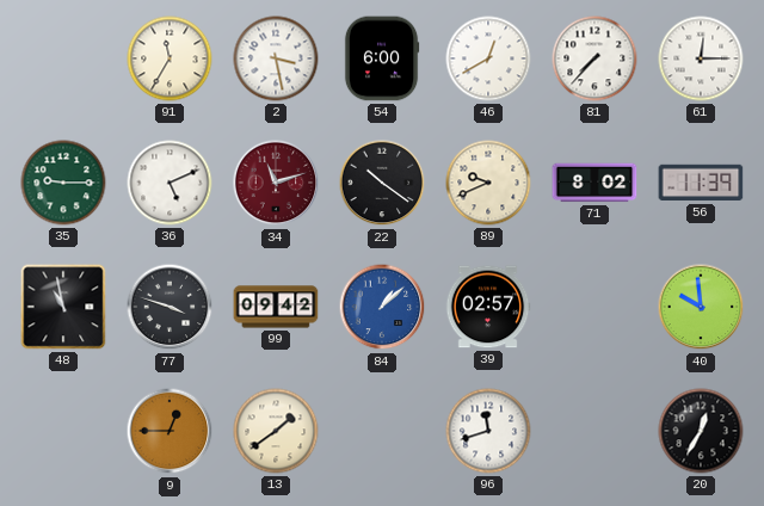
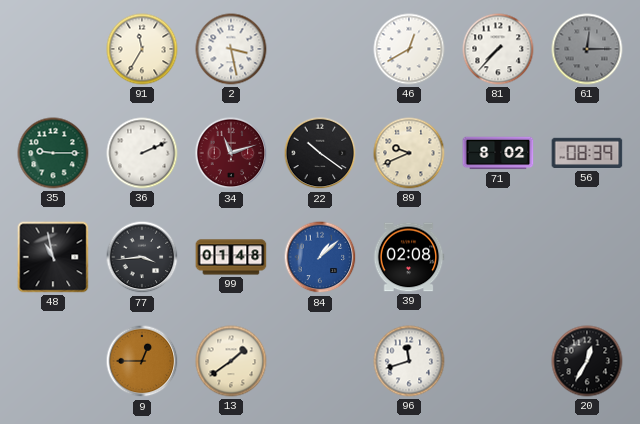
54: 6:00 -> none (382, 58)
61 dial: white -> grey (587, 49)
36: 5:11 -> 2:11 (142, 153)
56: 11:39 -> 08:39 (587, 153)
77: 3:48 -> 3:44 (142, 257)
99: 09:42 -> 01:48 (231, 257)
39: 02:57 -> 02:08 (409, 257)
40: 9:59 -> none (701, 307)
